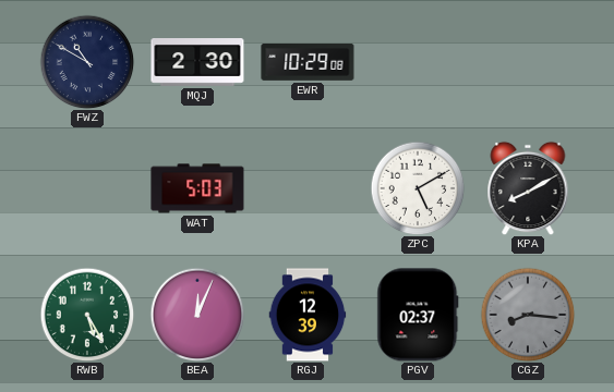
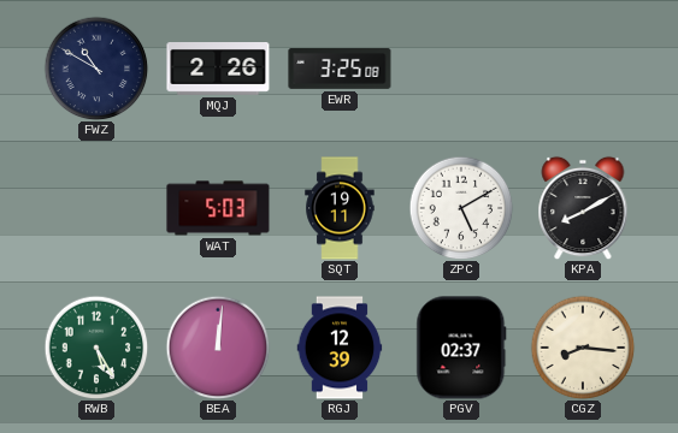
MQJ: 2:30 -> 2:26 (218, 70)
EWR: 10:29 -> 3:25 (340, 69)
SQT: none -> 19:11 (340, 208)
BEA: 12:04 -> 12:01 (218, 348)
CGZ dial: grey -> cream (583, 348)
